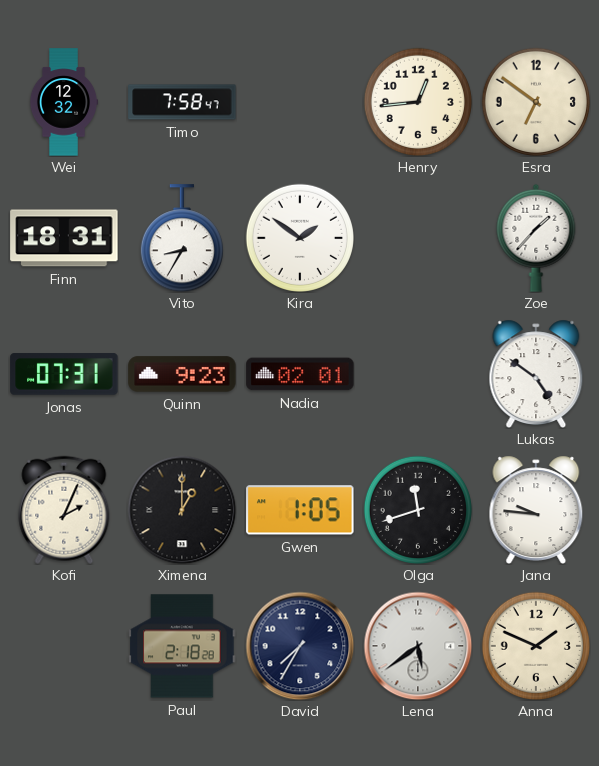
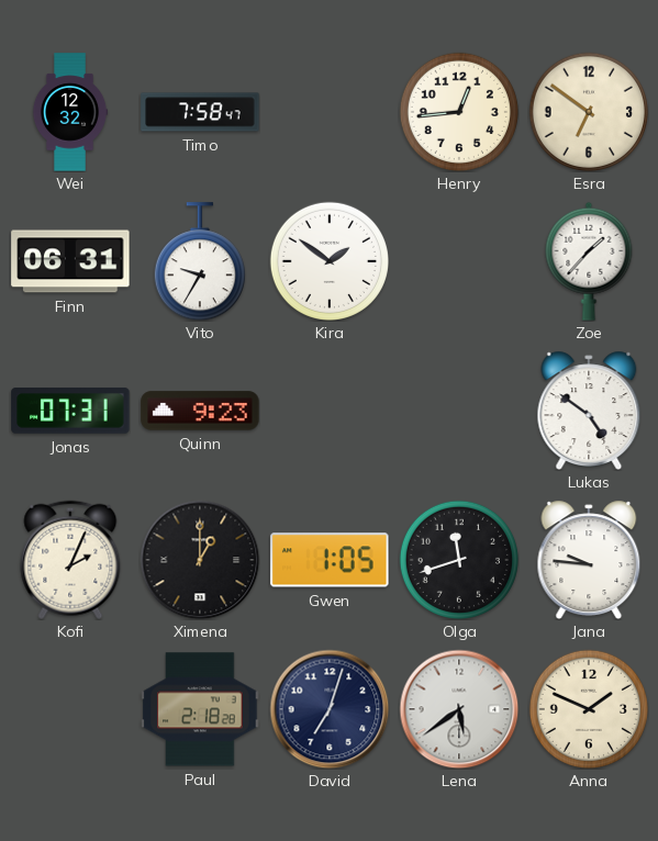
Finn: 18:31 -> 06:31 (70, 261)
Vito: 8:35 -> 9:35 (200, 261)
Nadia: 02:01 -> none (300, 374)
David: 7:35 -> 7:03 (330, 709)
